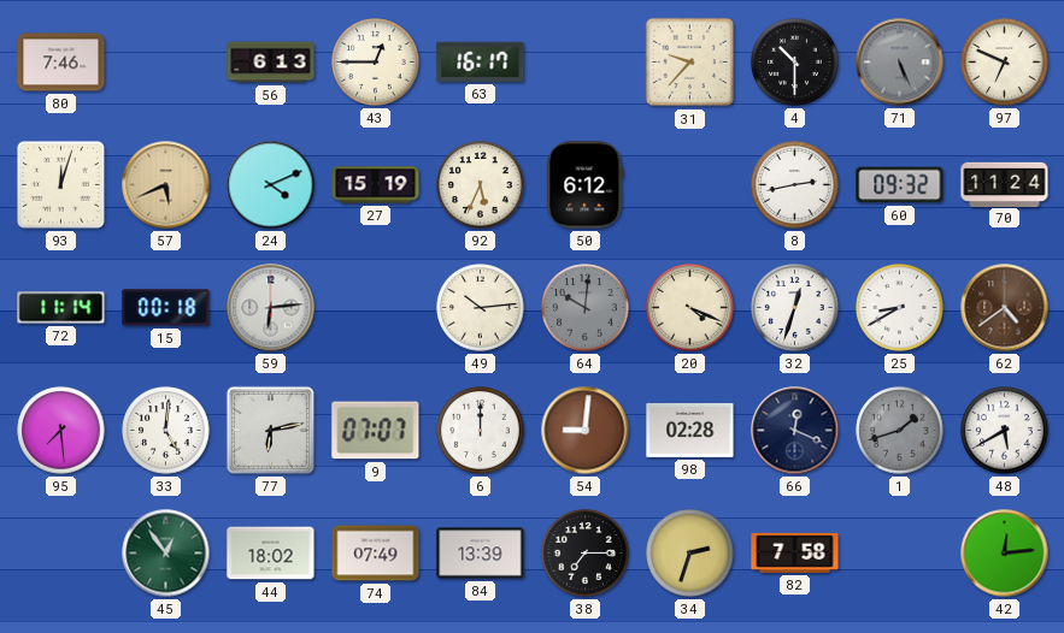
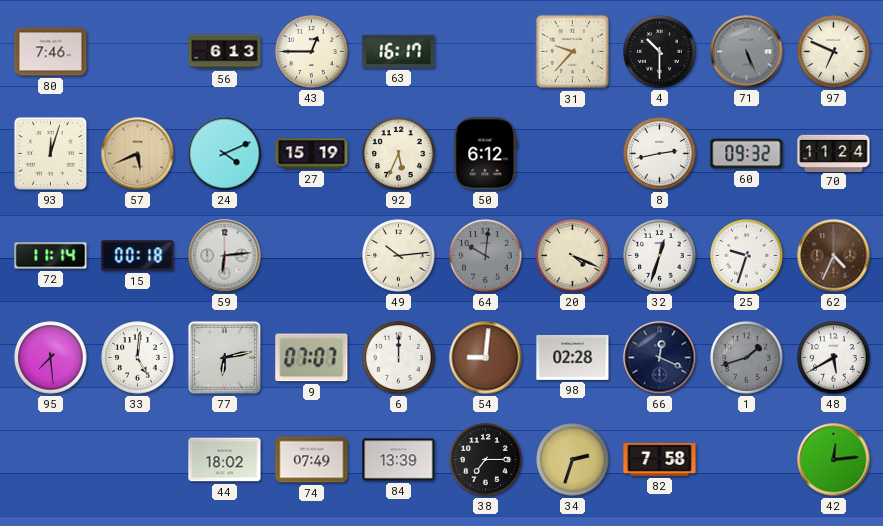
25: 8:40 -> 9:33 (747, 256)
62: 4:39 -> 4:34 (834, 256)
45: 12:54 -> none (166, 554)
